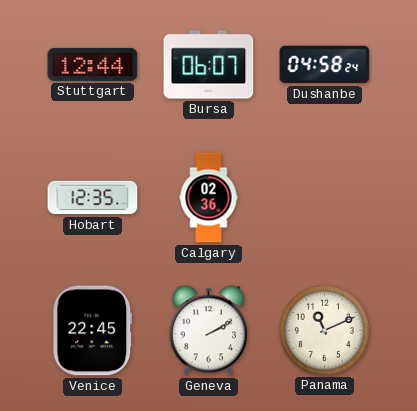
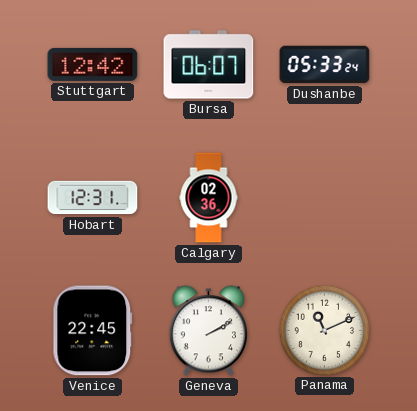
Stuttgart: 12:44 -> 12:42 (93, 64)
Dushanbe: 04:58 -> 05:33 (325, 65)
Hobart: 12:35 -> 12:31 (93, 198)
